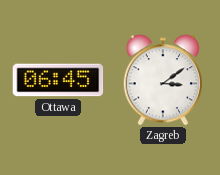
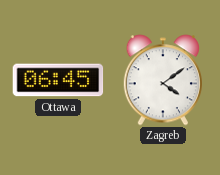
Zagreb: 3:09 -> 4:09 (162, 80)
